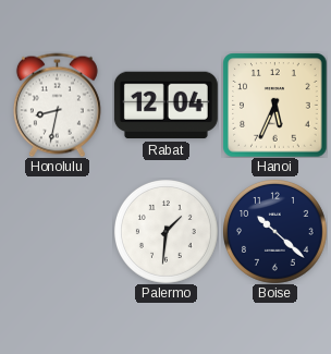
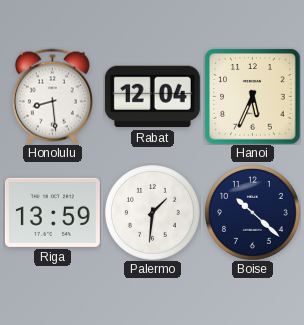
Honolulu: 8:32 -> 8:29 (52, 96)
Riga: none -> 13:59 (52, 212)
